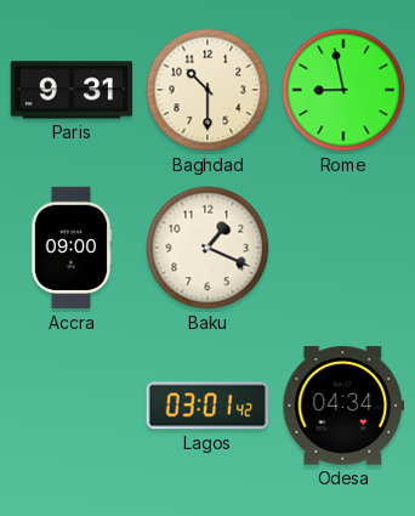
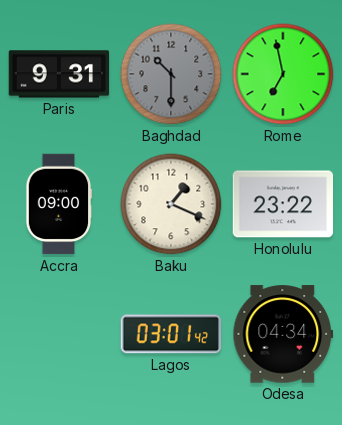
Baghdad dial: cream -> grey (171, 74)
Rome: 8:58 -> 6:58 (283, 74)
Honolulu: none -> 23:22 (283, 204)
